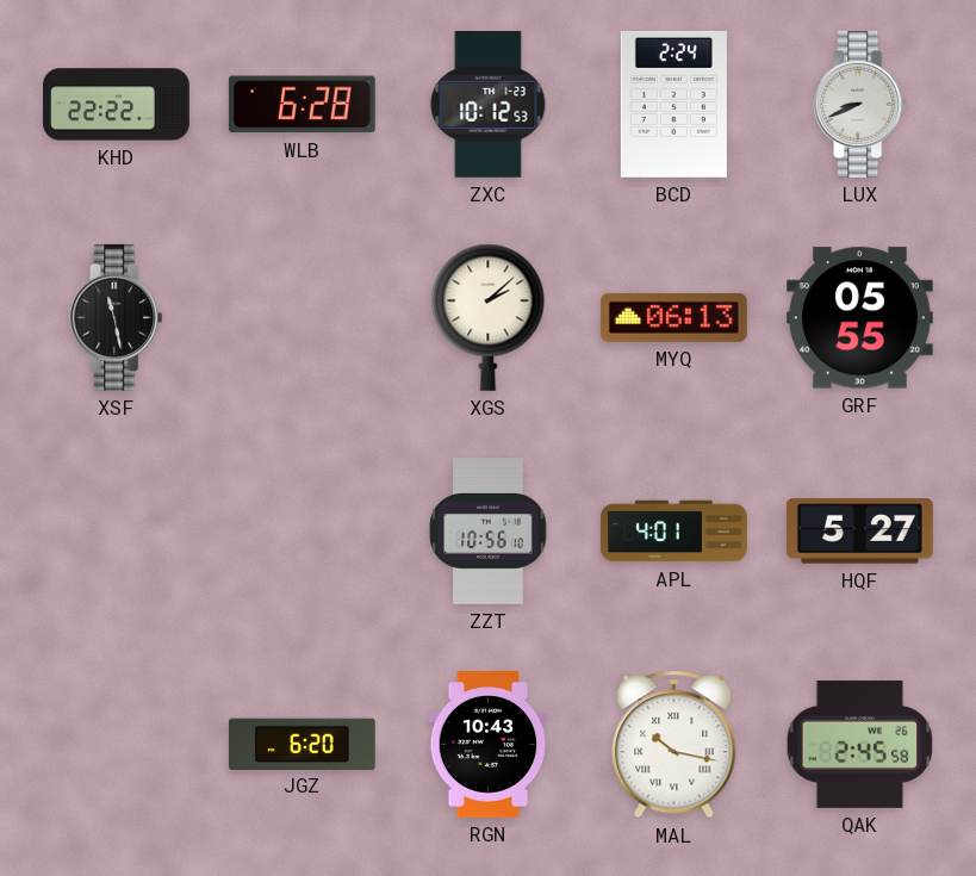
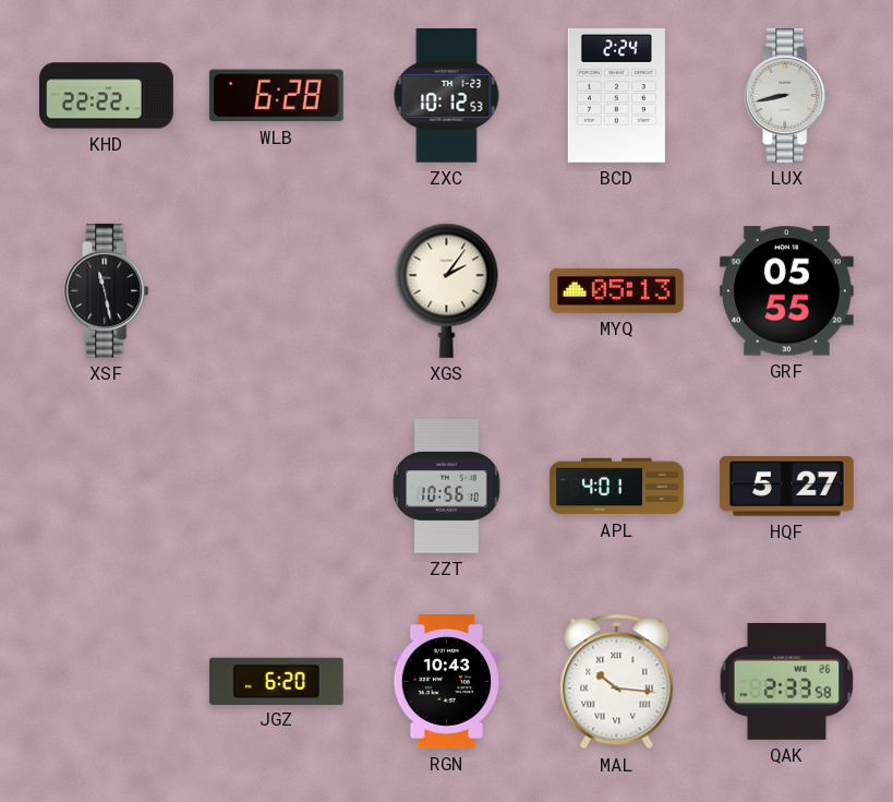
LUX: 8:41 -> 8:43 (787, 96)
XGS: 2:08 -> 2:06 (447, 290)
MYQ: 06:13 -> 05:13 (616, 290)
MAL: 10:17 -> 10:16 (617, 682)
QAK: 2:45 -> 2:33 (787, 681)
